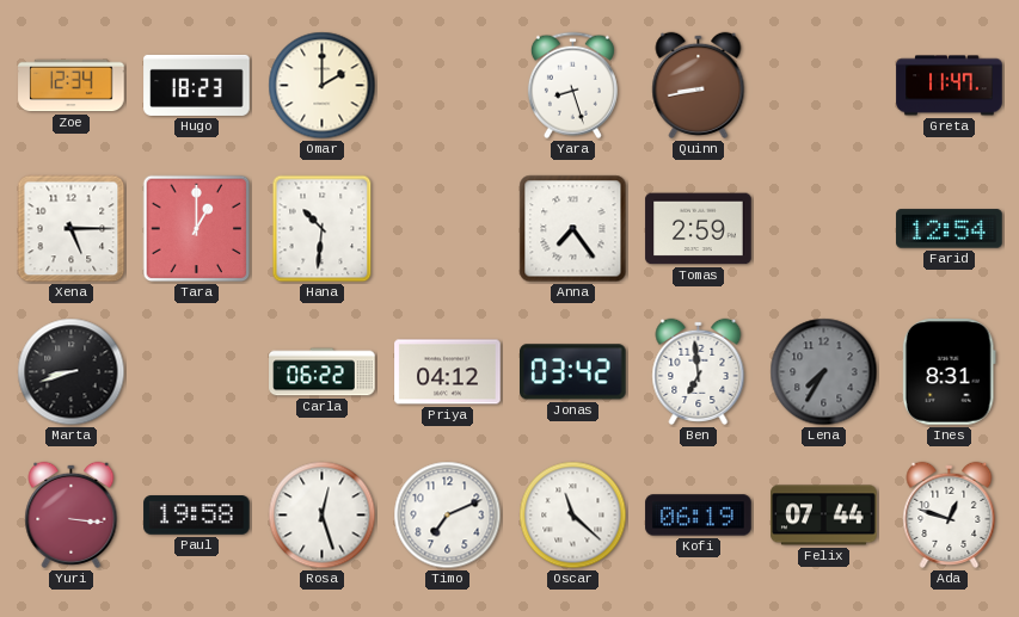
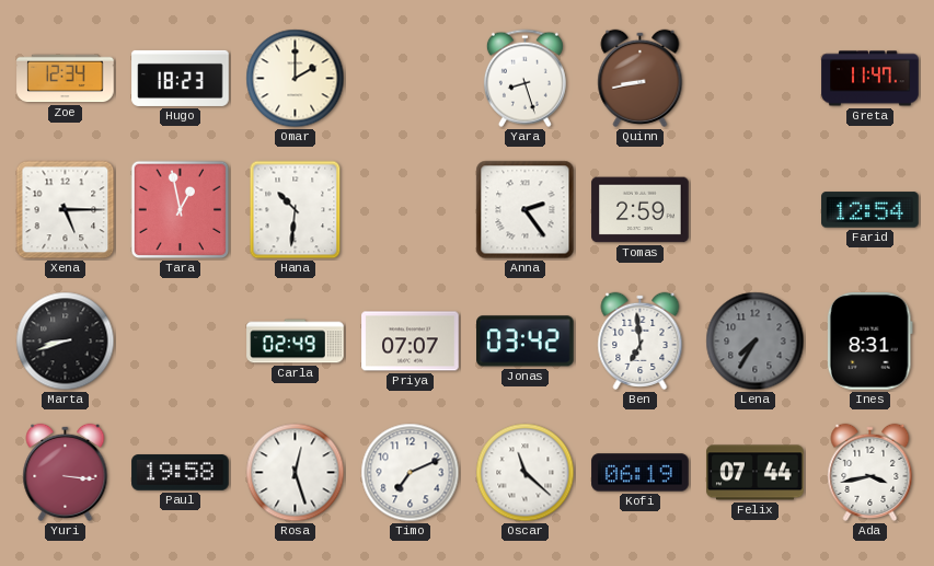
Tara: 1:00 -> 12:58 (181, 210)
Anna: 7:24 -> 2:24 (526, 210)
Carla: 06:22 -> 02:49 (296, 342)
Priya: 04:12 -> 07:07 (411, 342)
Ada: 12:48 -> 3:43 (870, 472)
